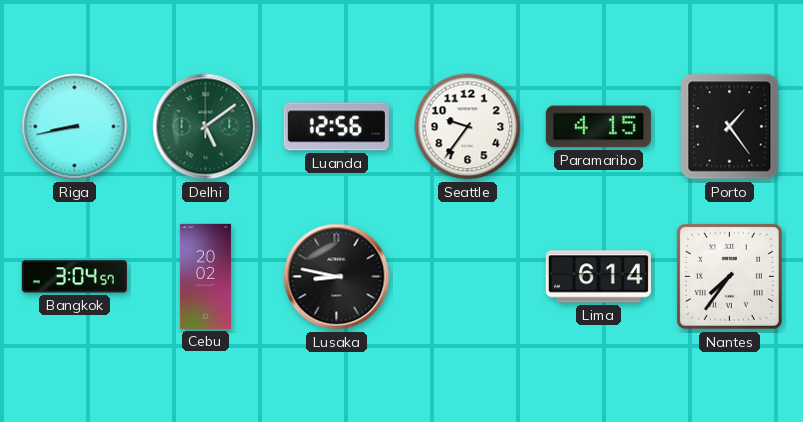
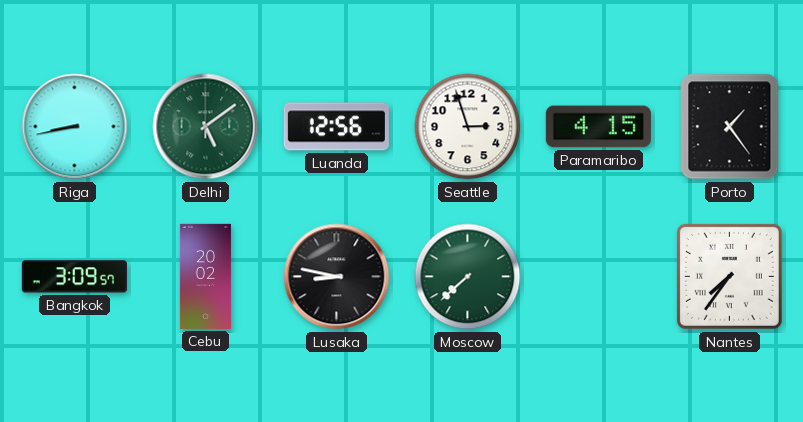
Seattle: 9:36 -> 2:57 (468, 127)
Bangkok: 3:04 -> 3:09 (74, 277)
Moscow: none -> 7:38 (468, 277)
Lima: 6:14 -> none (598, 277)
